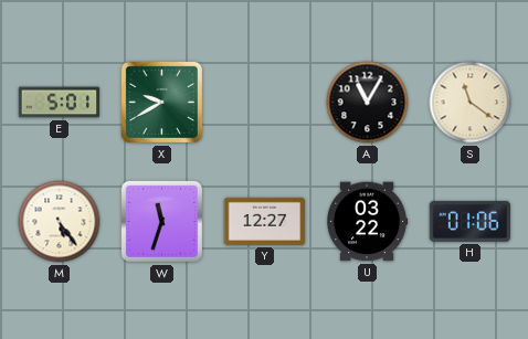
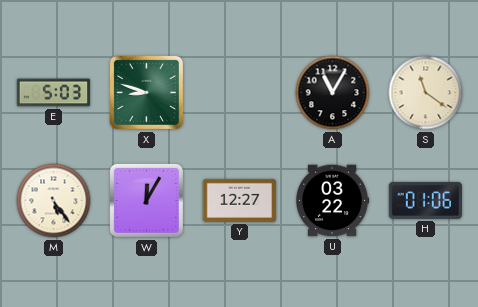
E: 5:01 -> 5:03 (54, 93)
X: 9:40 -> 8:48 (146, 92)
W: 11:33 -> 12:05 (146, 200)
